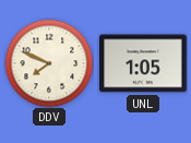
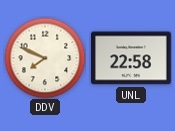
UNL: 1:05 -> 22:58 (132, 58)
